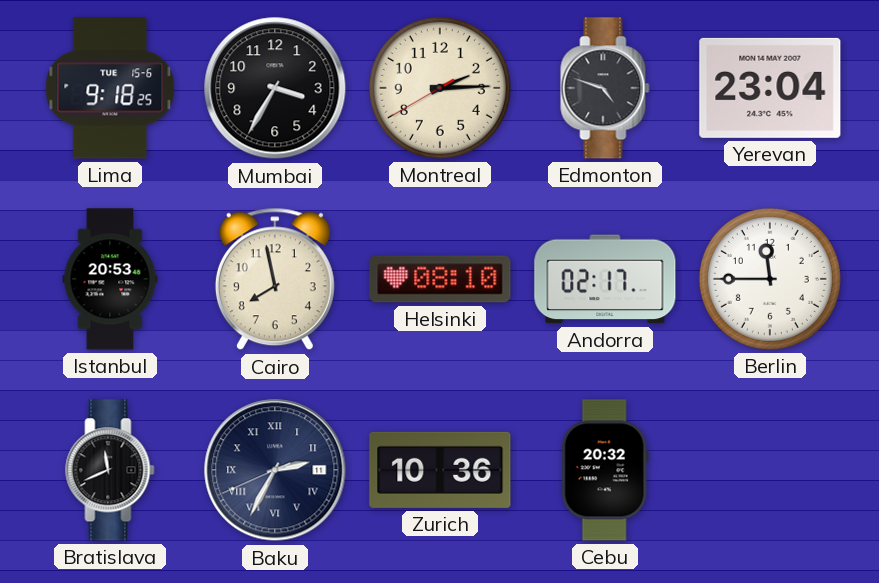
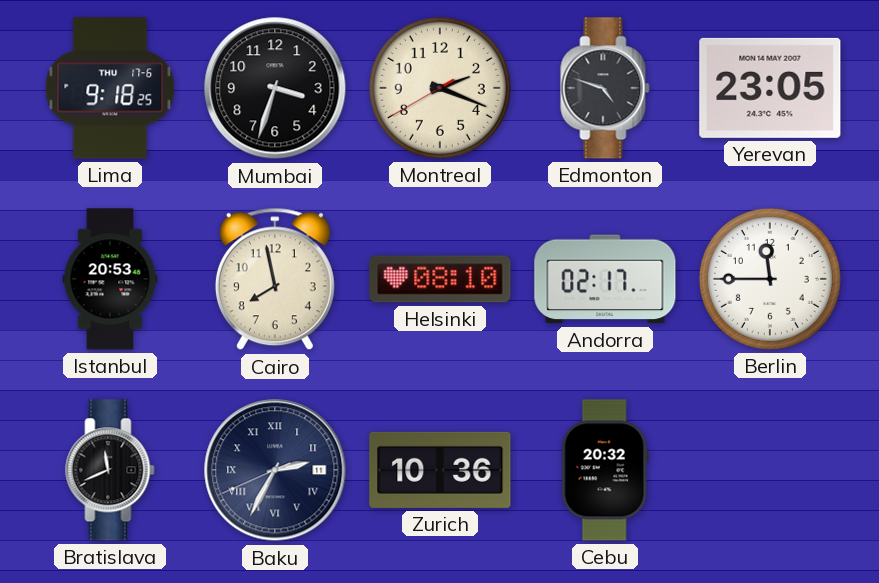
Lima date: TUE 15-6 -> THU 17-6 (110, 88)
Mumbai: 3:35 -> 3:33 (275, 88)
Montreal: 2:14 -> 2:18 (440, 88)
Yerevan: 23:04 -> 23:05 (770, 88)
